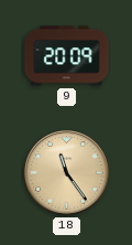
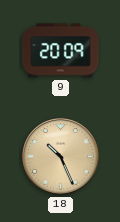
18: 11:24 -> 10:26 (61, 157)
